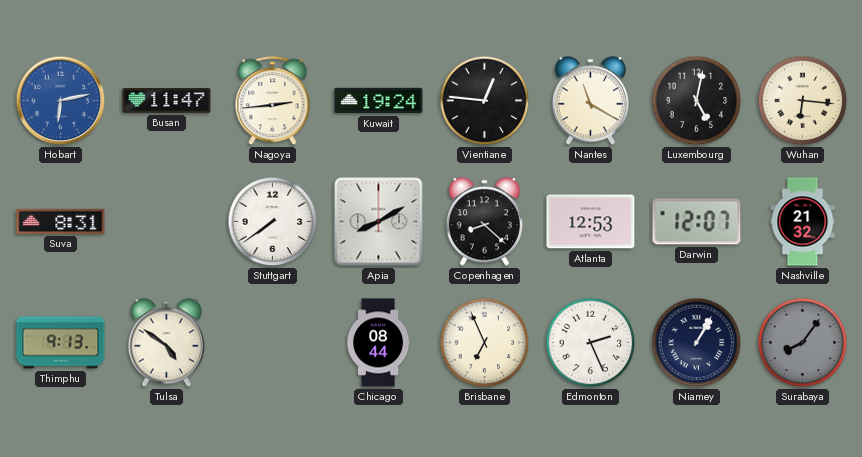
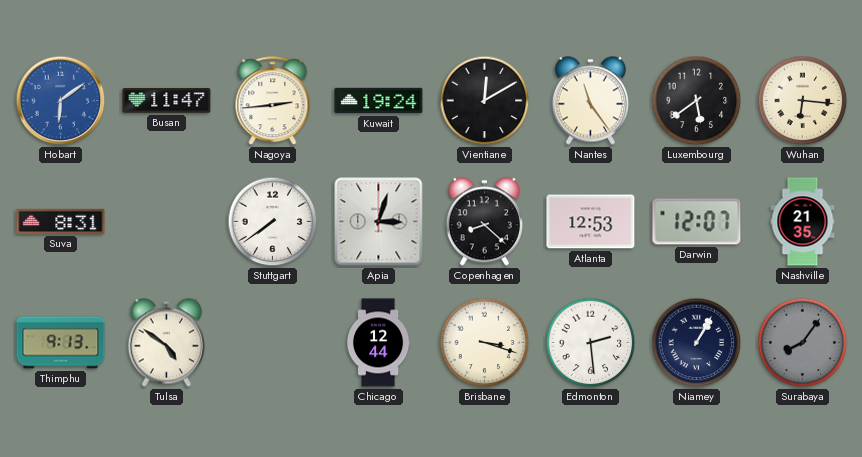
Hobart: 6:13 -> 6:09 (61, 101)
Vientiane: 12:46 -> 12:10 (485, 101)
Nantes: 11:20 -> 11:24 (590, 101)
Luxembourg: 5:02 -> 5:39 (697, 101)
Apia: 8:10 -> 3:03 (379, 222)
Nashville: 21:32 -> 21:35 (803, 222)
Chicago: 08:44 -> 12:44 (379, 343)
Brisbane: 6:56 -> 3:18 (485, 343)
Edmonton: 2:26 -> 2:29 (591, 343)
